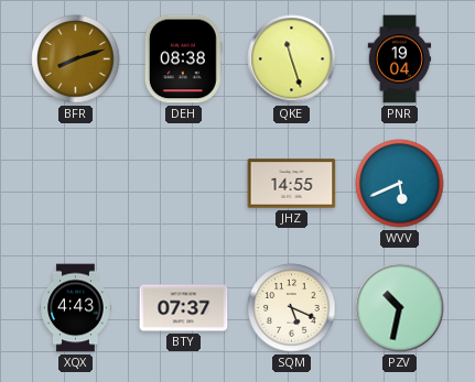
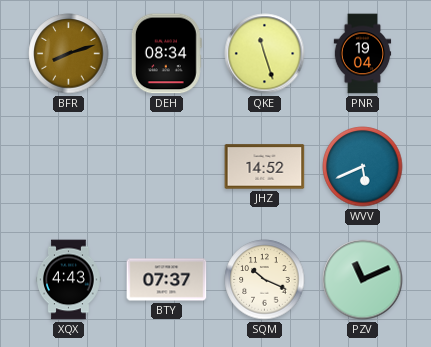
DEH: 08:38 -> 08:34 (166, 54)
JHZ: 14:55 -> 14:52 (265, 167)
SQM: 5:19 -> 10:19 (265, 280)
PZV: 10:32 -> 11:11 (363, 280)
